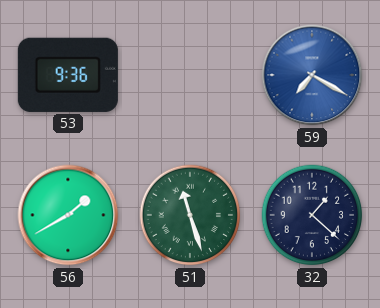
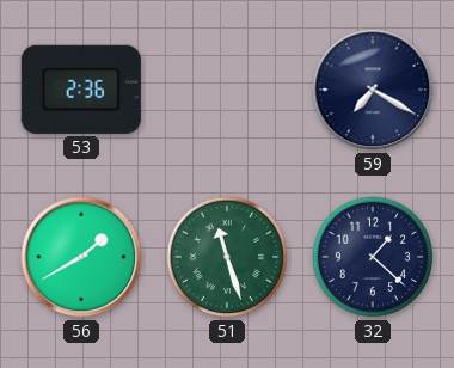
53: 9:36 -> 2:36 (81, 90)
59 dial: blue -> navy (373, 90)
